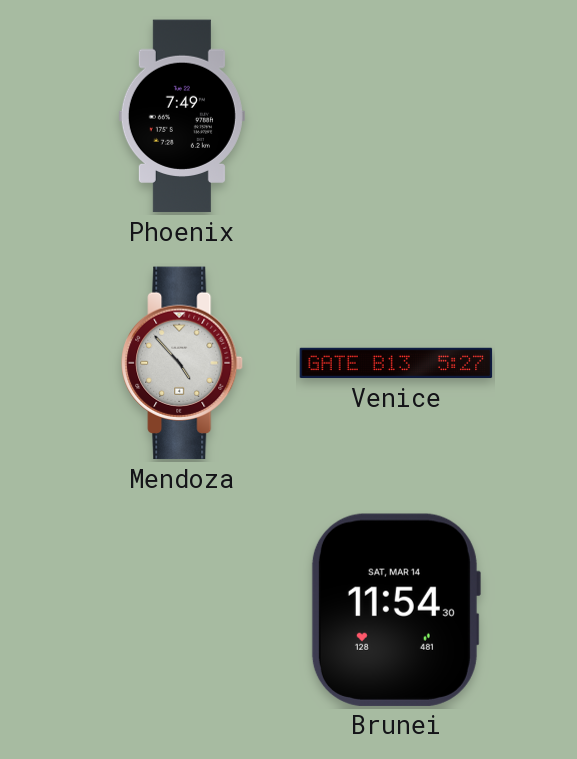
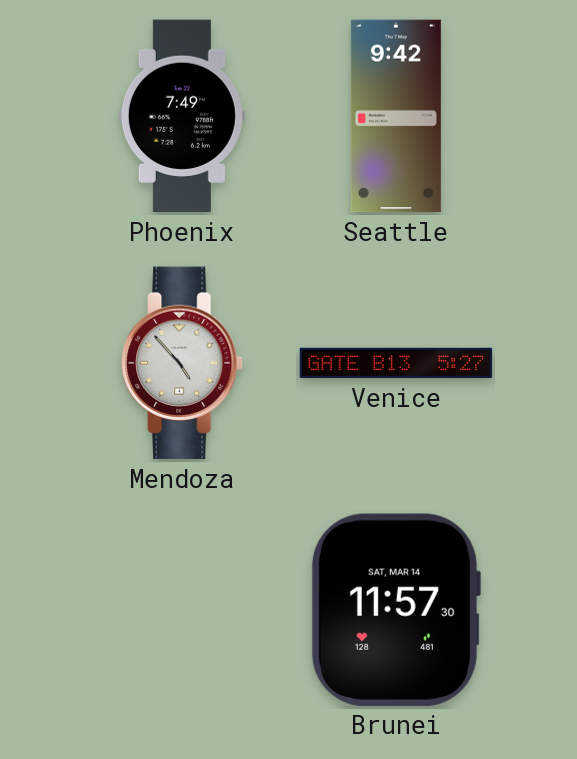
Seattle: none -> 9:42 (396, 116)
Brunei: 11:54 -> 11:57 (395, 610)
